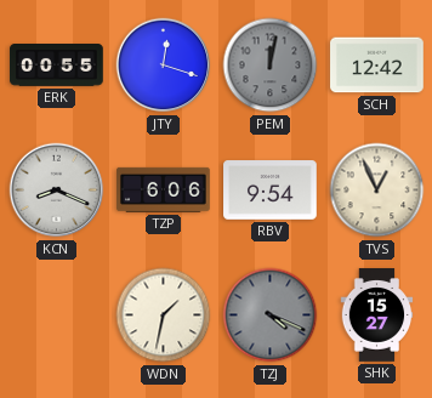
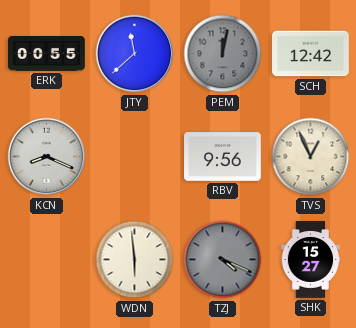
JTY: 12:18 -> 11:38 (135, 54)
TZP: 6:06 -> none (164, 189)
RBV: 9:54 -> 9:56 (223, 157)
WDN: 1:32 -> 5:59 (135, 260)
